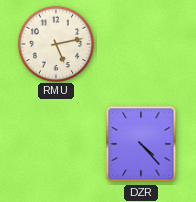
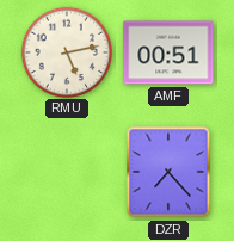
AMF: none -> 00:51 (168, 52)
DZR: 4:23 -> 7:23 (168, 172)
